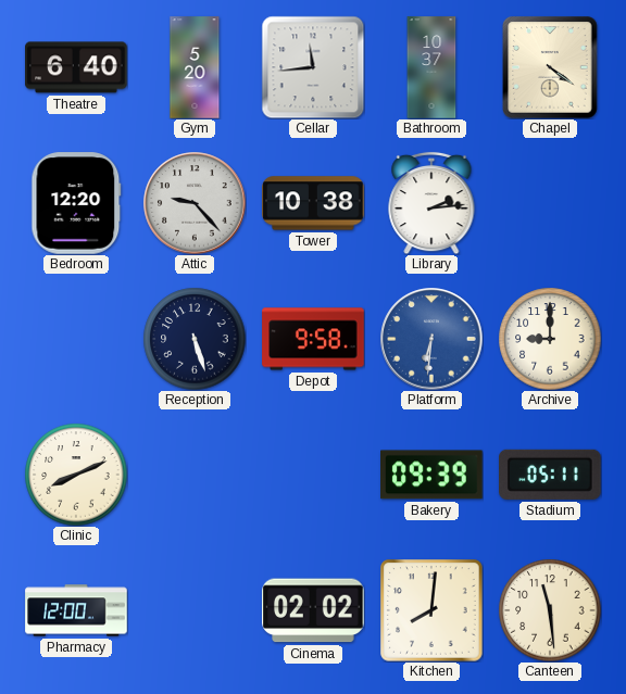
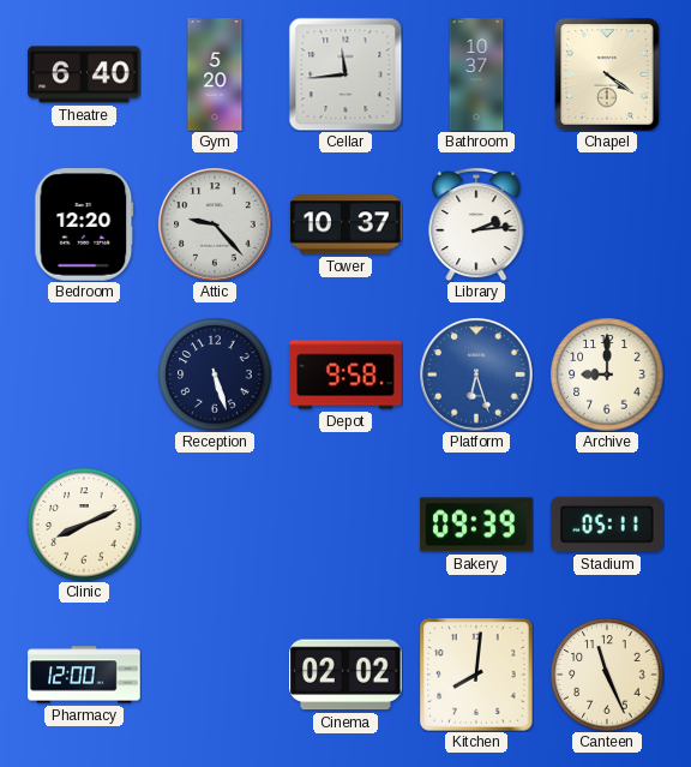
Tower: 10:38 -> 10:37 (345, 224)
Platform: 6:31 -> 6:27 (476, 374)
Canteen: 11:29 -> 11:26 (607, 675)
